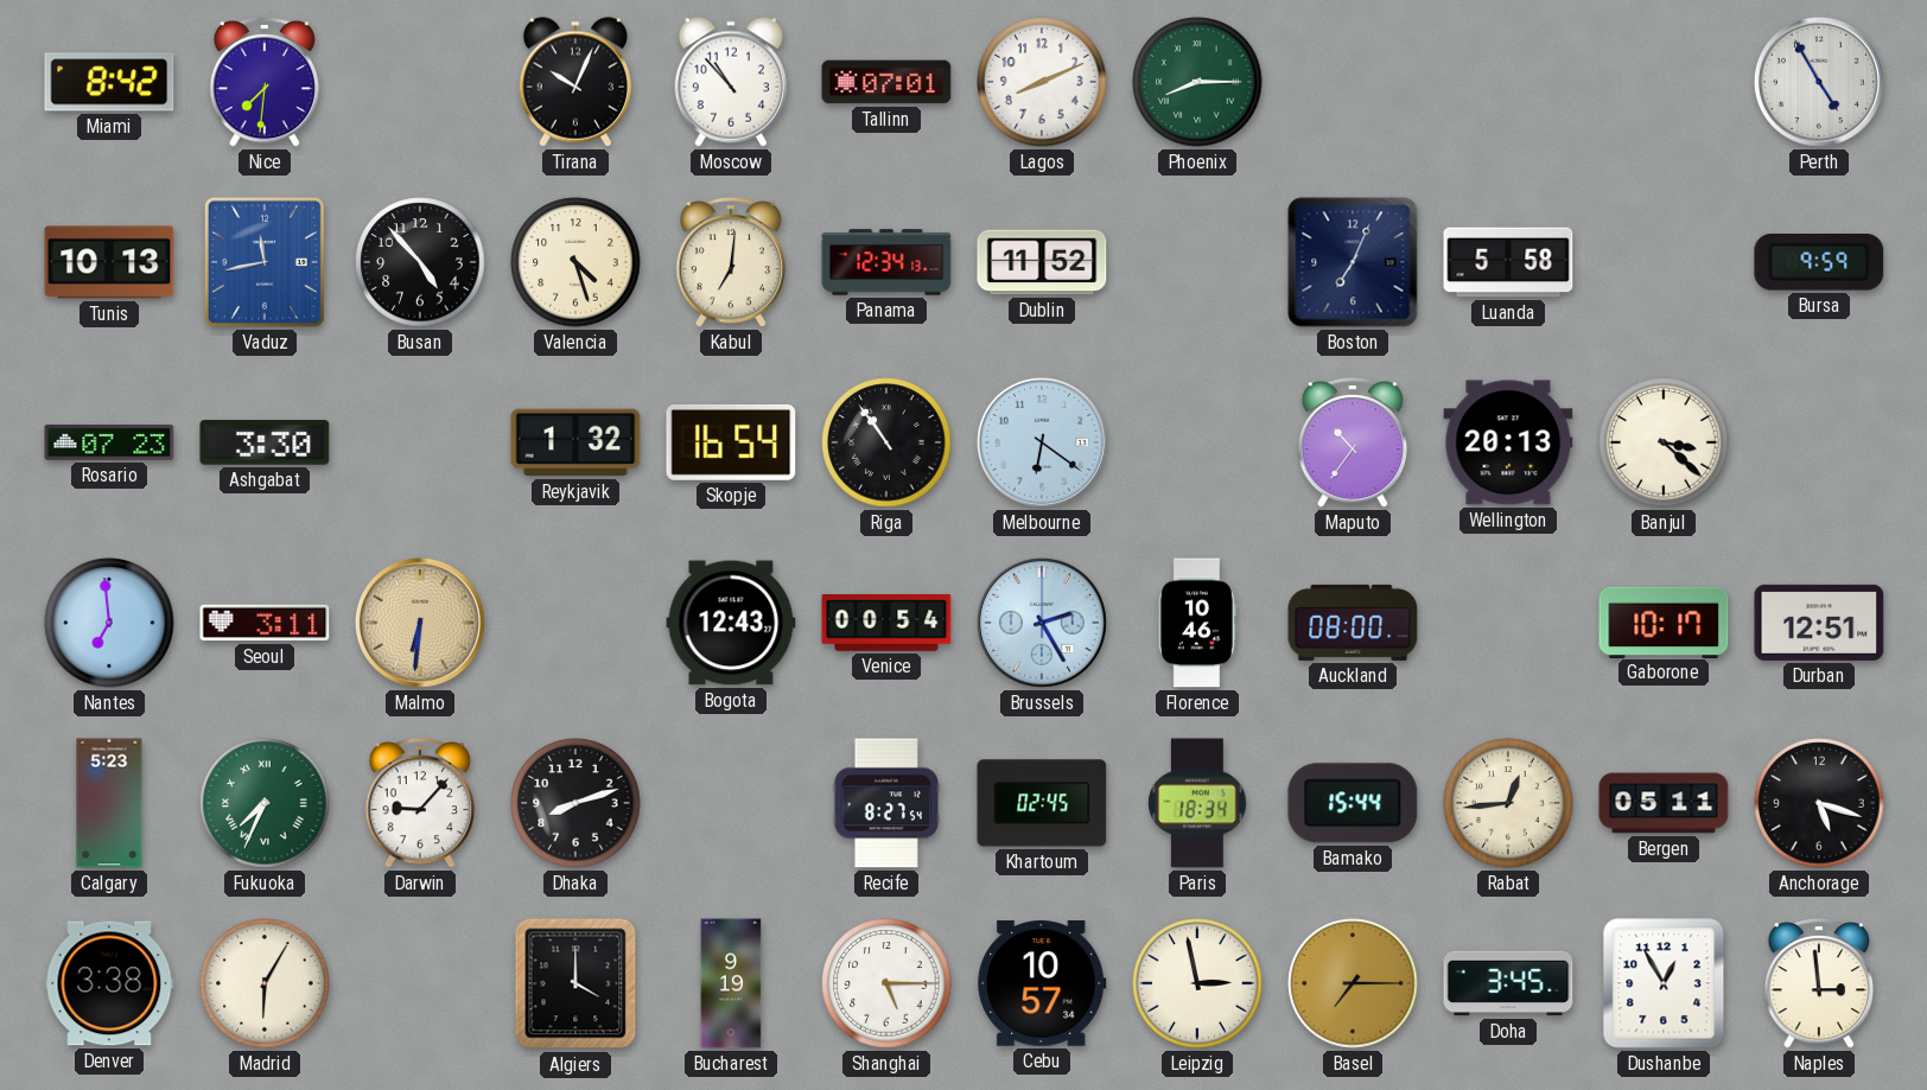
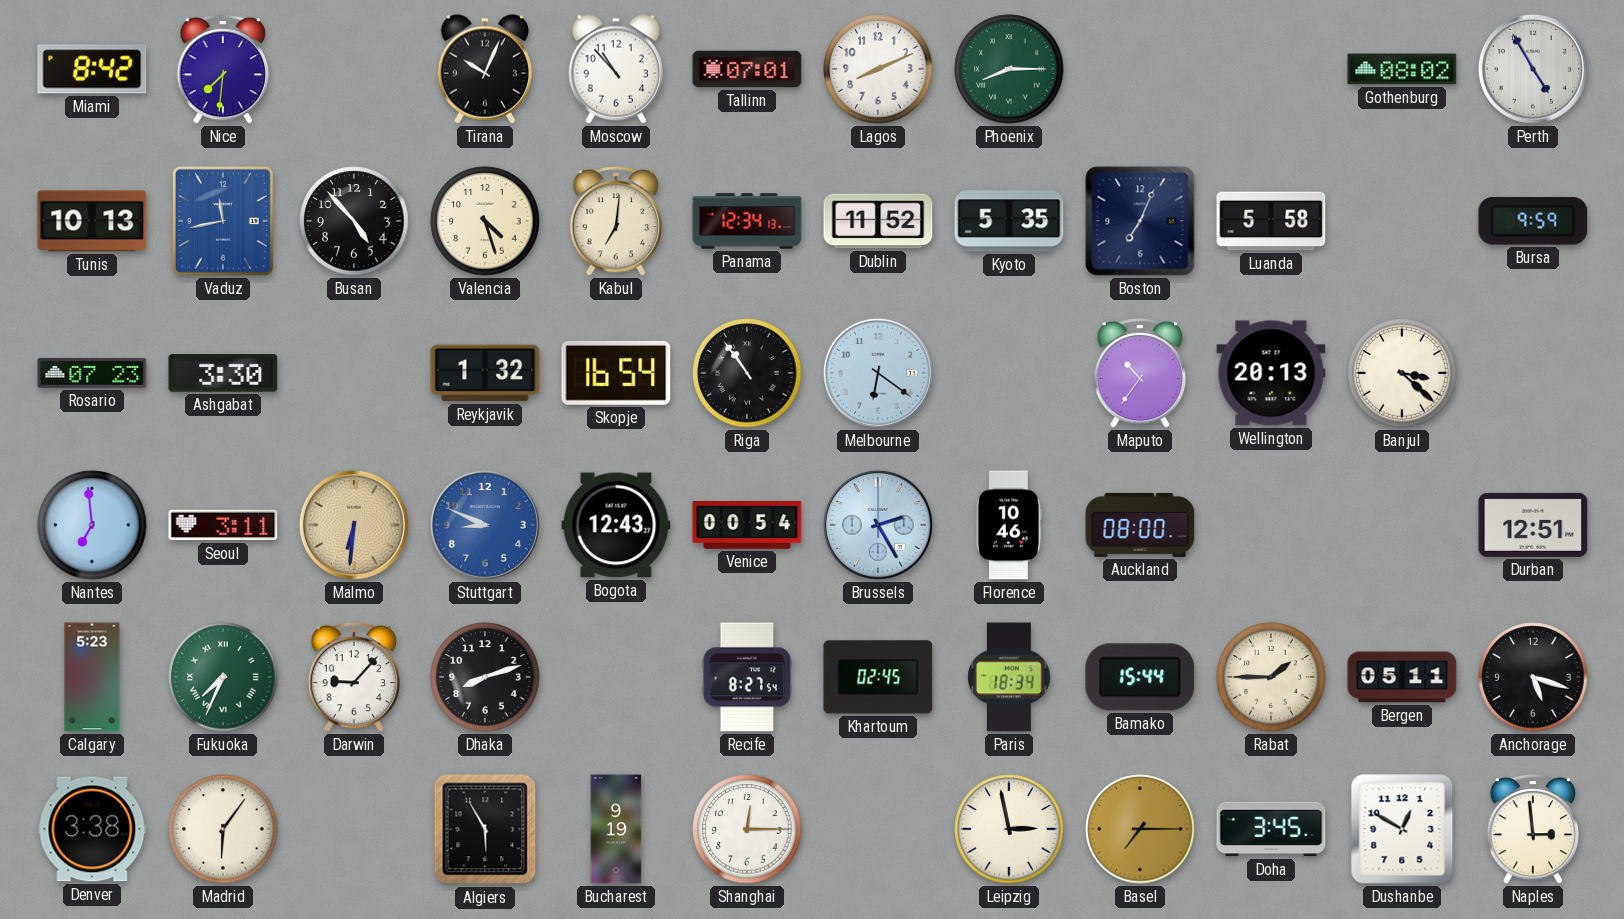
Gothenburg: none -> 08:02 (1402, 69)
Kyoto: none -> 5:35 (1009, 221)
Stuttgart: none -> 8:49 (485, 525)
Gaborone: 10:17 -> none (1664, 622)
Rabat: 12:44 -> 1:45 (1271, 677)
Madrid: 6:05 -> 6:06 (223, 829)
Algiers: 4:00 -> 5:55 (485, 829)
Shanghai: 5:15 -> 12:15 (747, 829)
Cebu: 10:57 -> none (1042, 984)
Dushanbe: 12:55 -> 12:50 (1402, 829)
